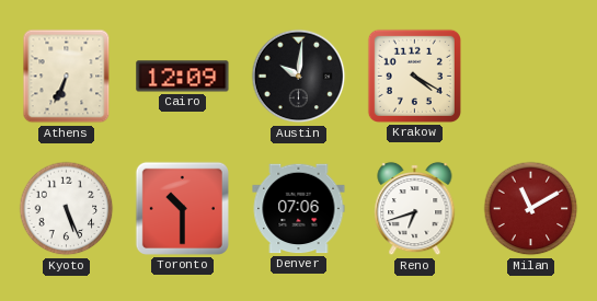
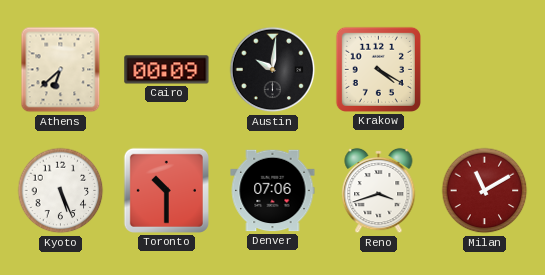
Athens: 6:34 -> 6:38 (61, 70)
Cairo: 12:09 -> 00:09 (167, 70)
Reno: 6:42 -> 3:42 (379, 191)
